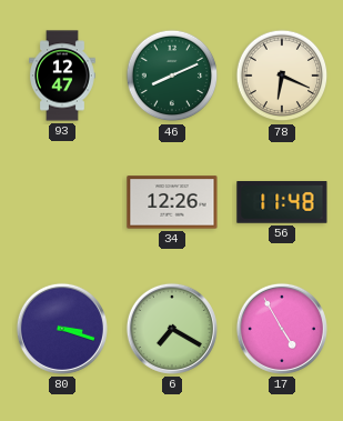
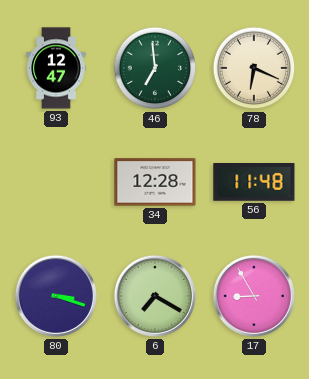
46: 8:11 -> 6:59 (155, 68)
34: 12:26 -> 12:28 (155, 182)
17: 4:55 -> 8:55 (254, 296)
